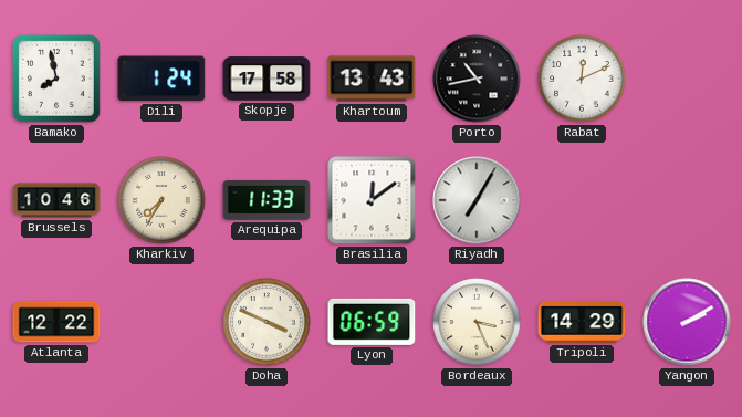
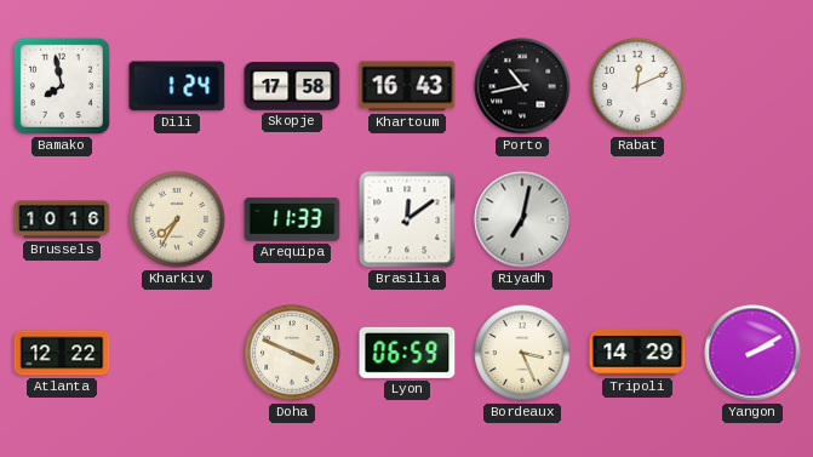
Khartoum: 13:43 -> 16:43 (407, 86)
Brussels: 10:46 -> 10:16 (62, 219)
Riyadh: 7:05 -> 7:02 (522, 219)
